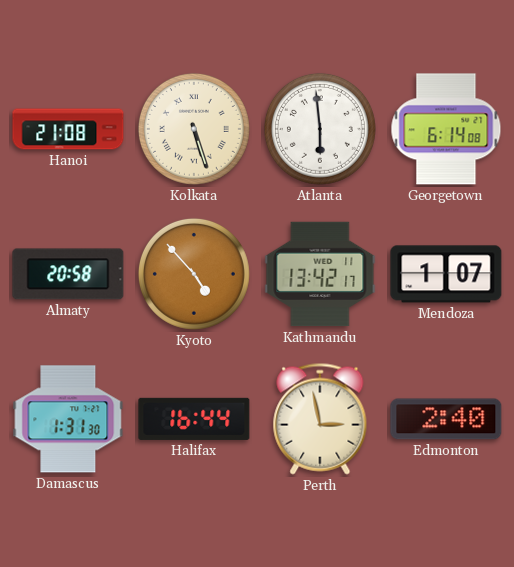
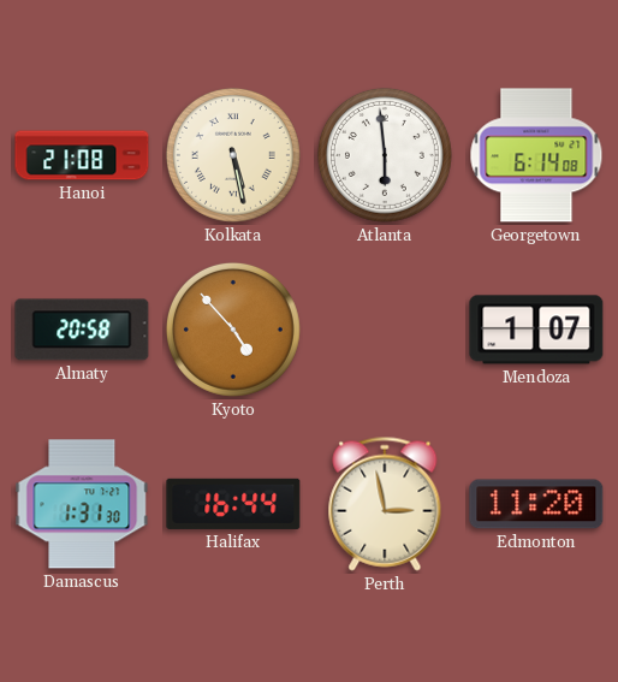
Kolkata: 5:27 -> 5:28 (233, 155)
Kathmandu: 13:42 -> none (320, 274)
Edmonton: 2:40 -> 11:20 (536, 504)
